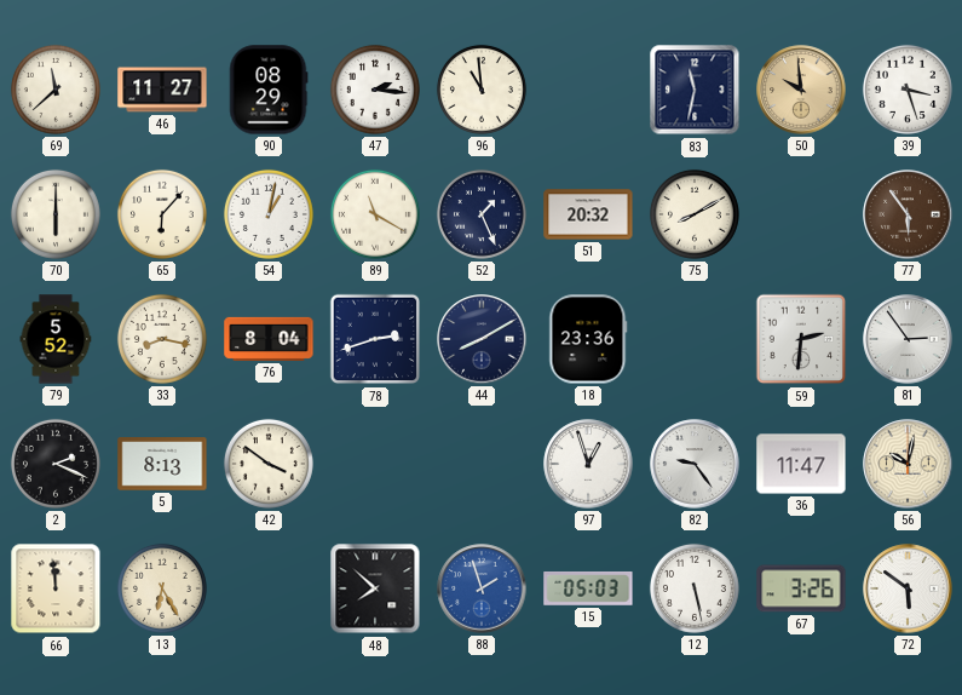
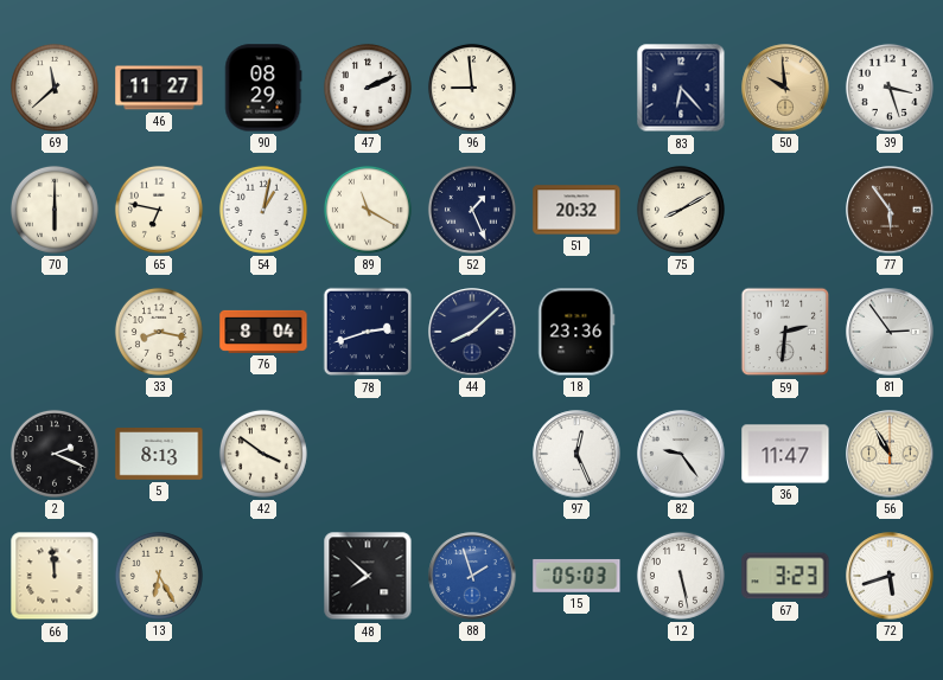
47: 2:16 -> 2:11 (368, 88)
96: 10:59 -> 8:59 (472, 88)
83: 11:32 -> 6:23 (681, 88)
65: 6:07 -> 6:47 (159, 210)
79: 5:52 -> none (56, 339)
44: 8:10 -> 8:08 (472, 332)
97: 12:57 -> 12:26 (576, 454)
56: 10:02 -> 10:55 (890, 454)
67: 3:26 -> 3:23 (785, 576)
72: 5:51 -> 5:42 (890, 576)
